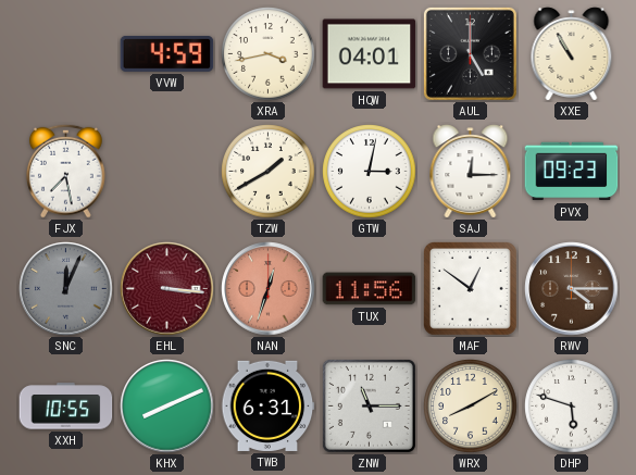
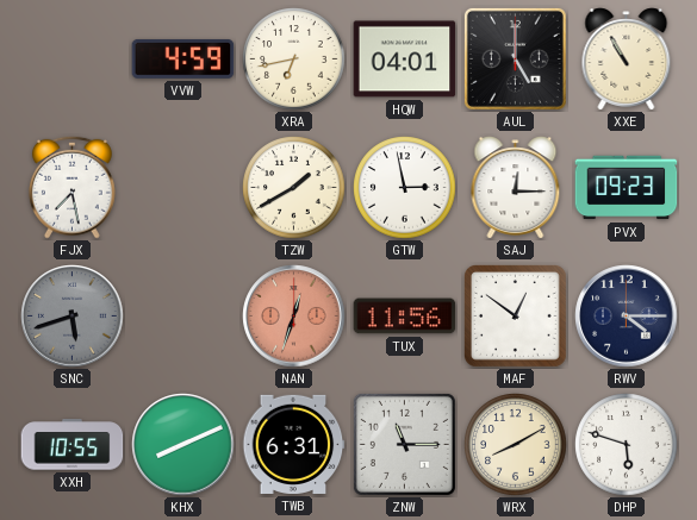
XRA: 3:43 -> 6:43 (294, 59)
GTW: 3:02 -> 2:58 (405, 188)
SNC: 12:04 -> 5:42 (73, 317)
EHL: 3:16 -> none (167, 289)
RWV dial: brown -> navy (627, 317)
